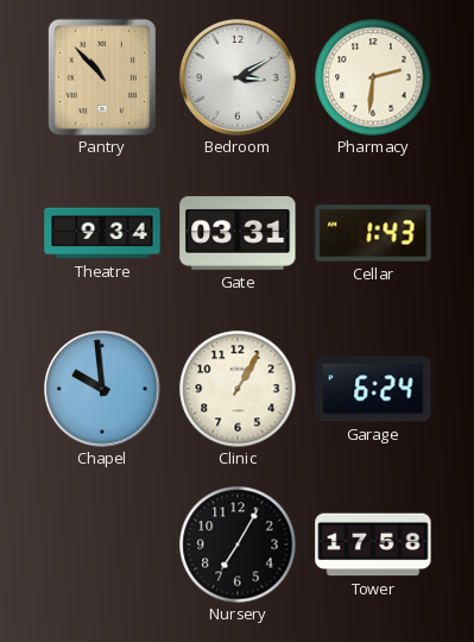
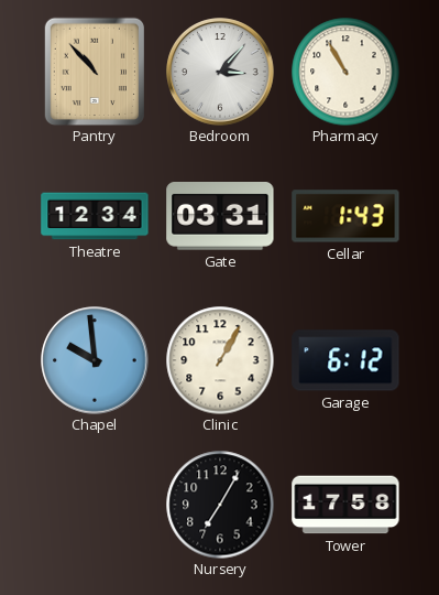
Bedroom: 3:10 -> 3:07 (220, 72)
Pharmacy: 2:31 -> 10:55 (345, 72)
Theatre: 9:34 -> 12:34 (95, 216)
Garage: 6:24 -> 6:12 (345, 360)
